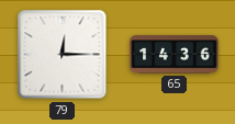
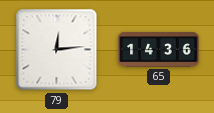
79: 12:15 -> 12:14 (57, 50)
